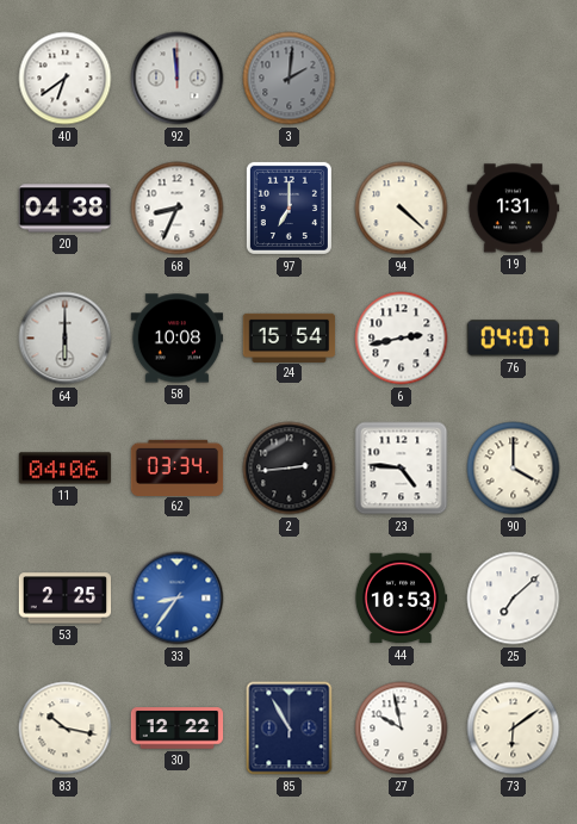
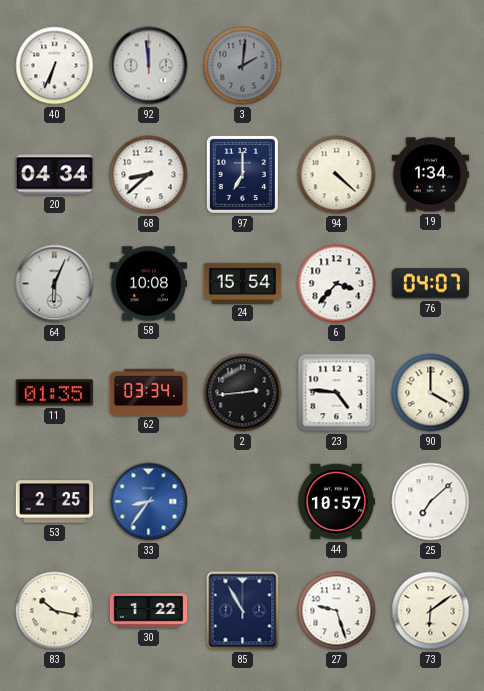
40: 6:39 -> 6:34 (55, 66)
20: 04:38 -> 04:34 (55, 175)
68: 8:34 -> 8:38 (149, 175)
19: 1:31 -> 1:34 (431, 175)
64: 6:00 -> 6:04 (55, 284)
6: 2:43 -> 3:37 (337, 284)
11: 04:06 -> 01:35 (55, 393)
44: 10:53 -> 10:57 (336, 502)
30: 12:22 -> 1:22 (149, 611)
27: 9:58 -> 9:27 (337, 611)
